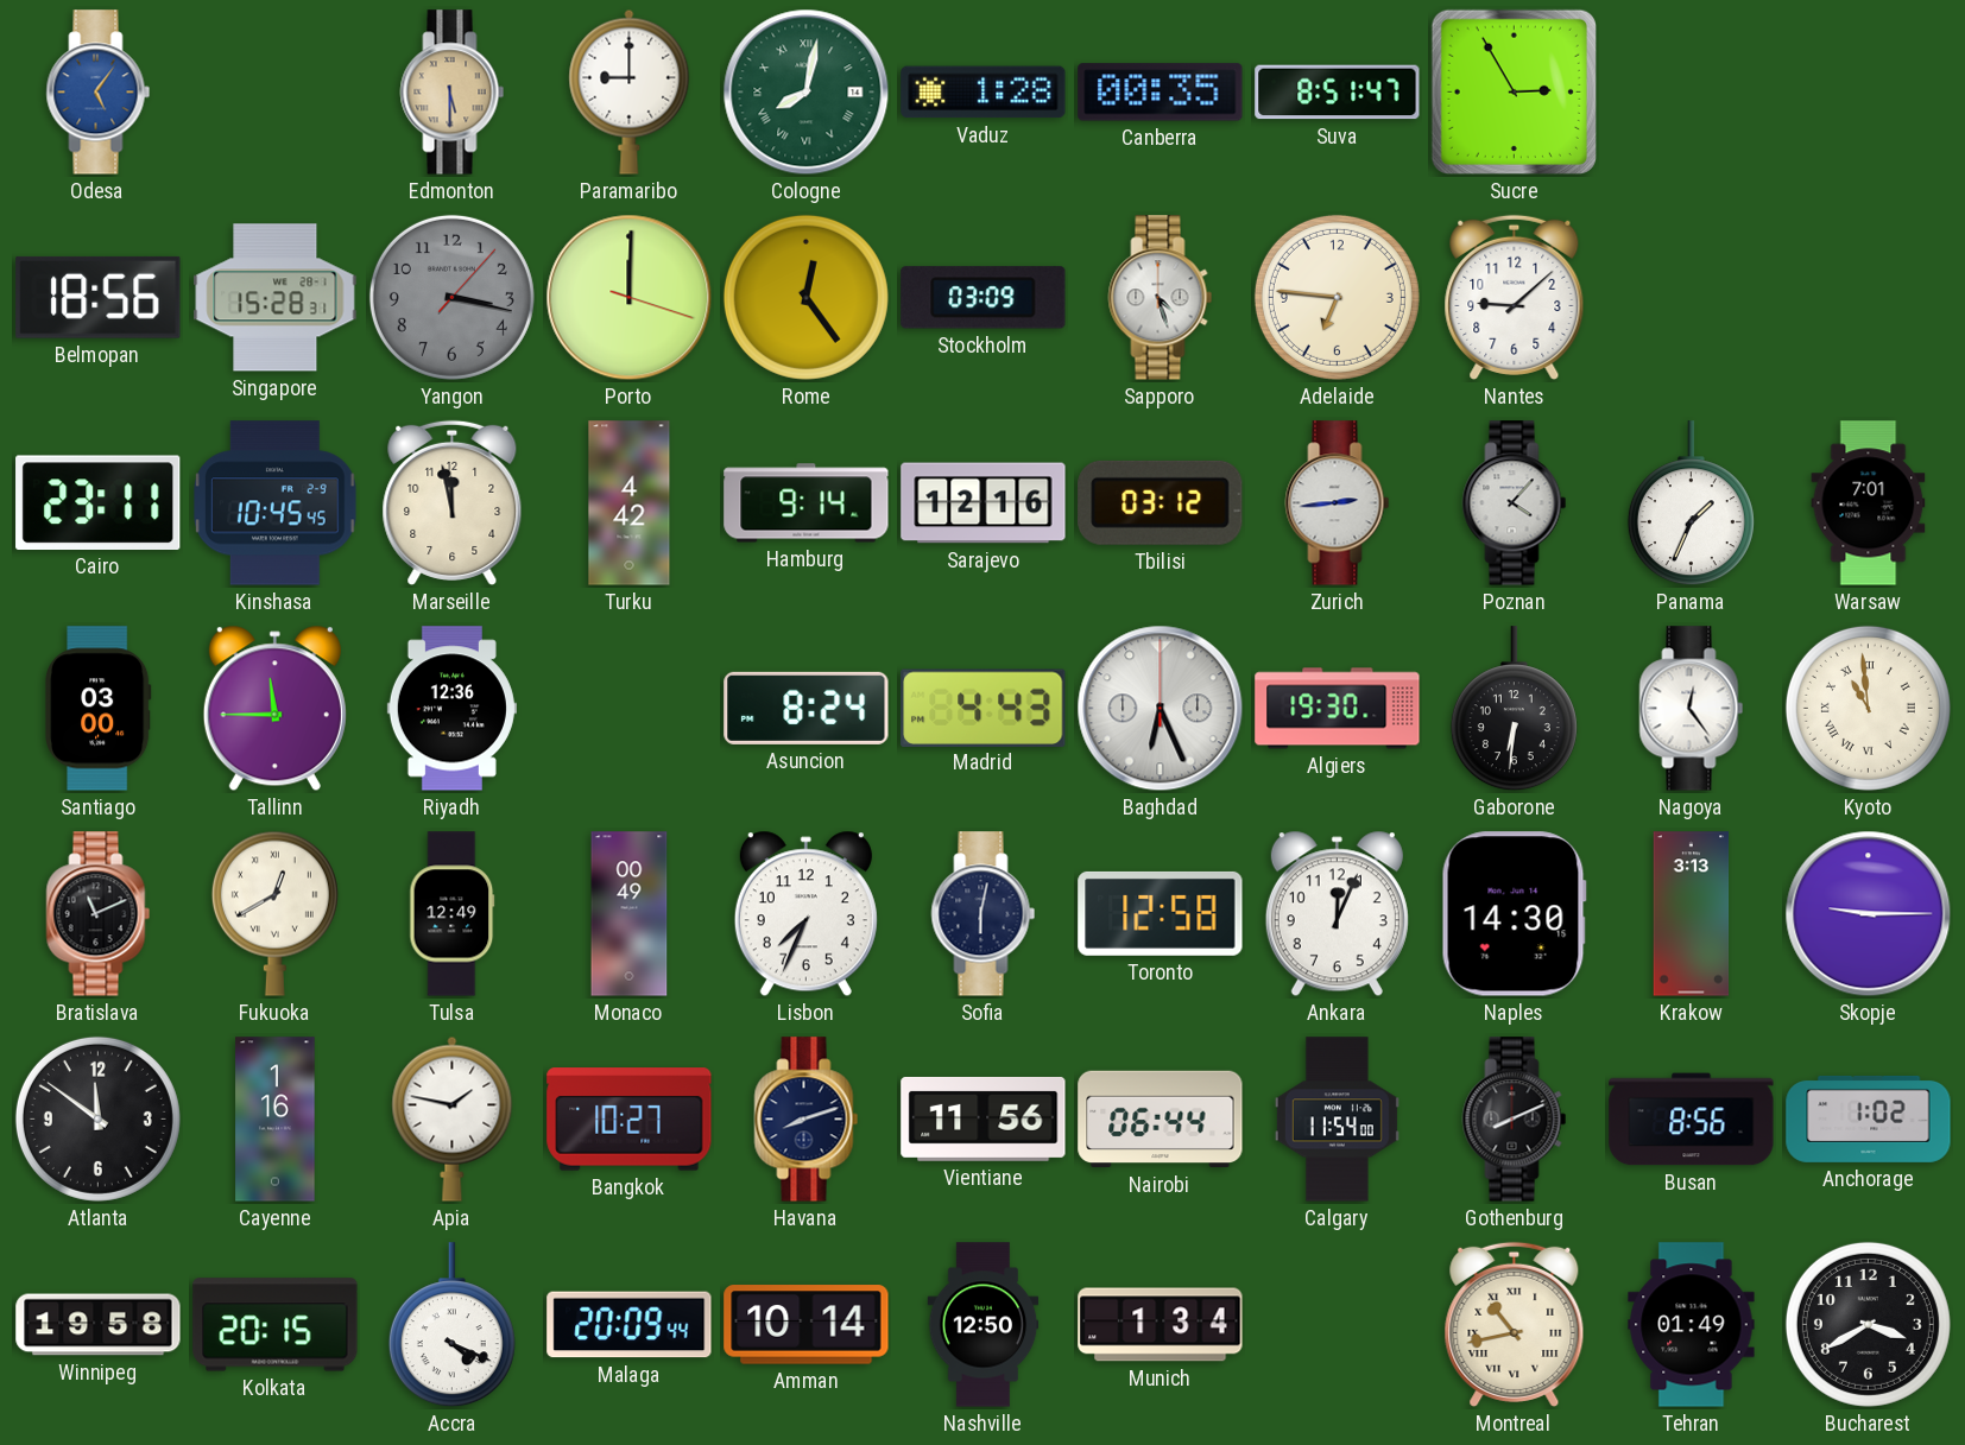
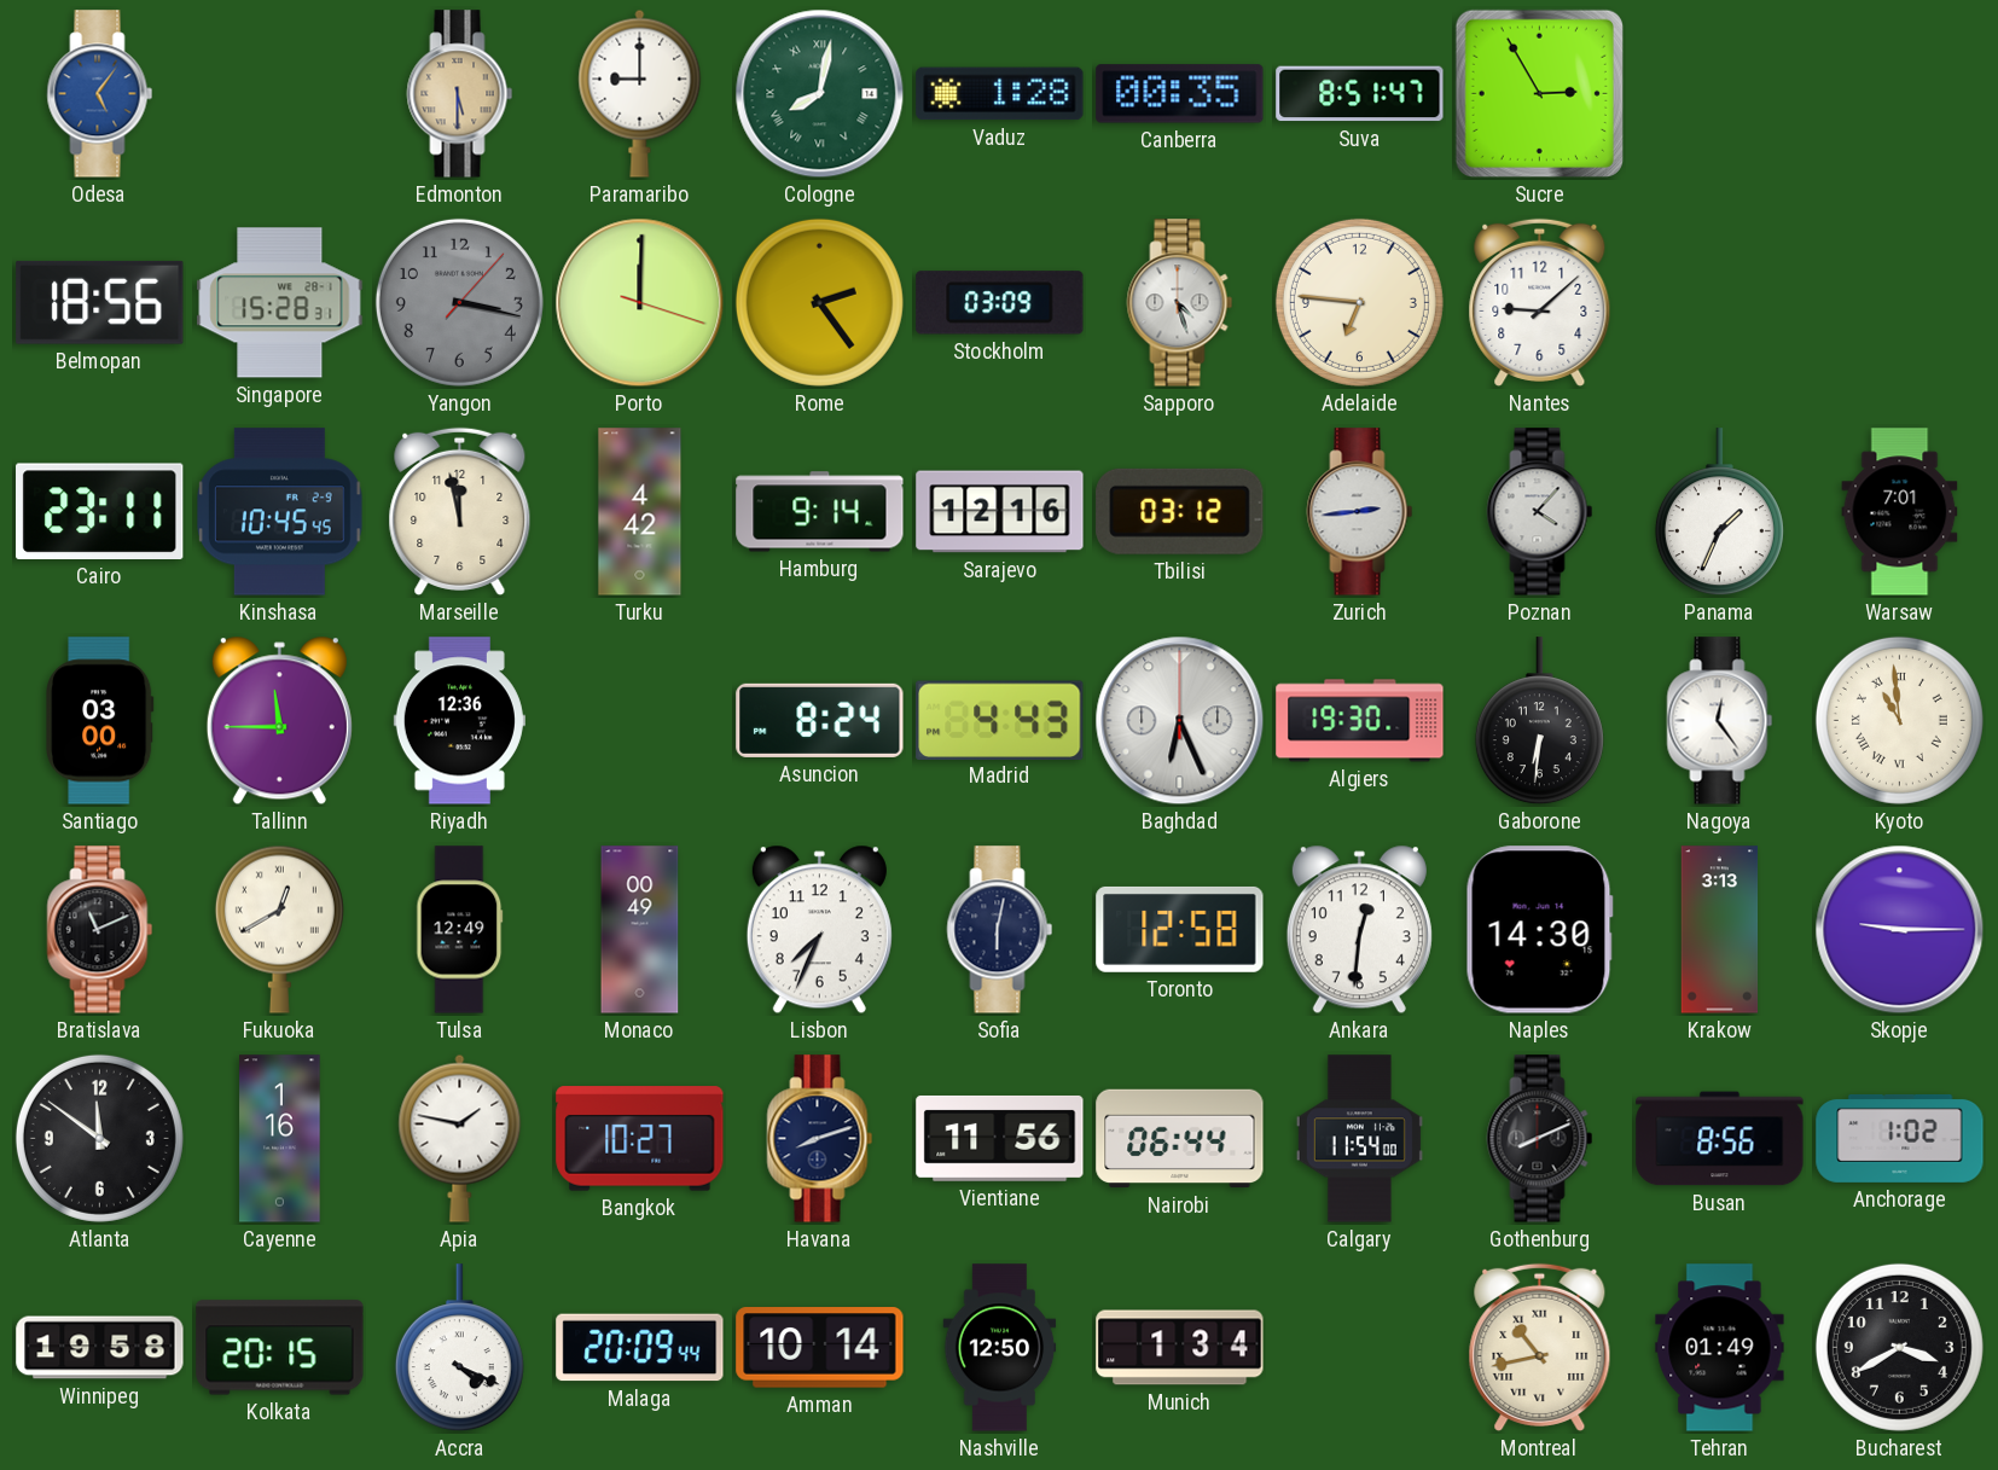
Rome: 12:24 -> 2:24 (819, 302)
Ankara: 12:04 -> 12:31 (1359, 930)
